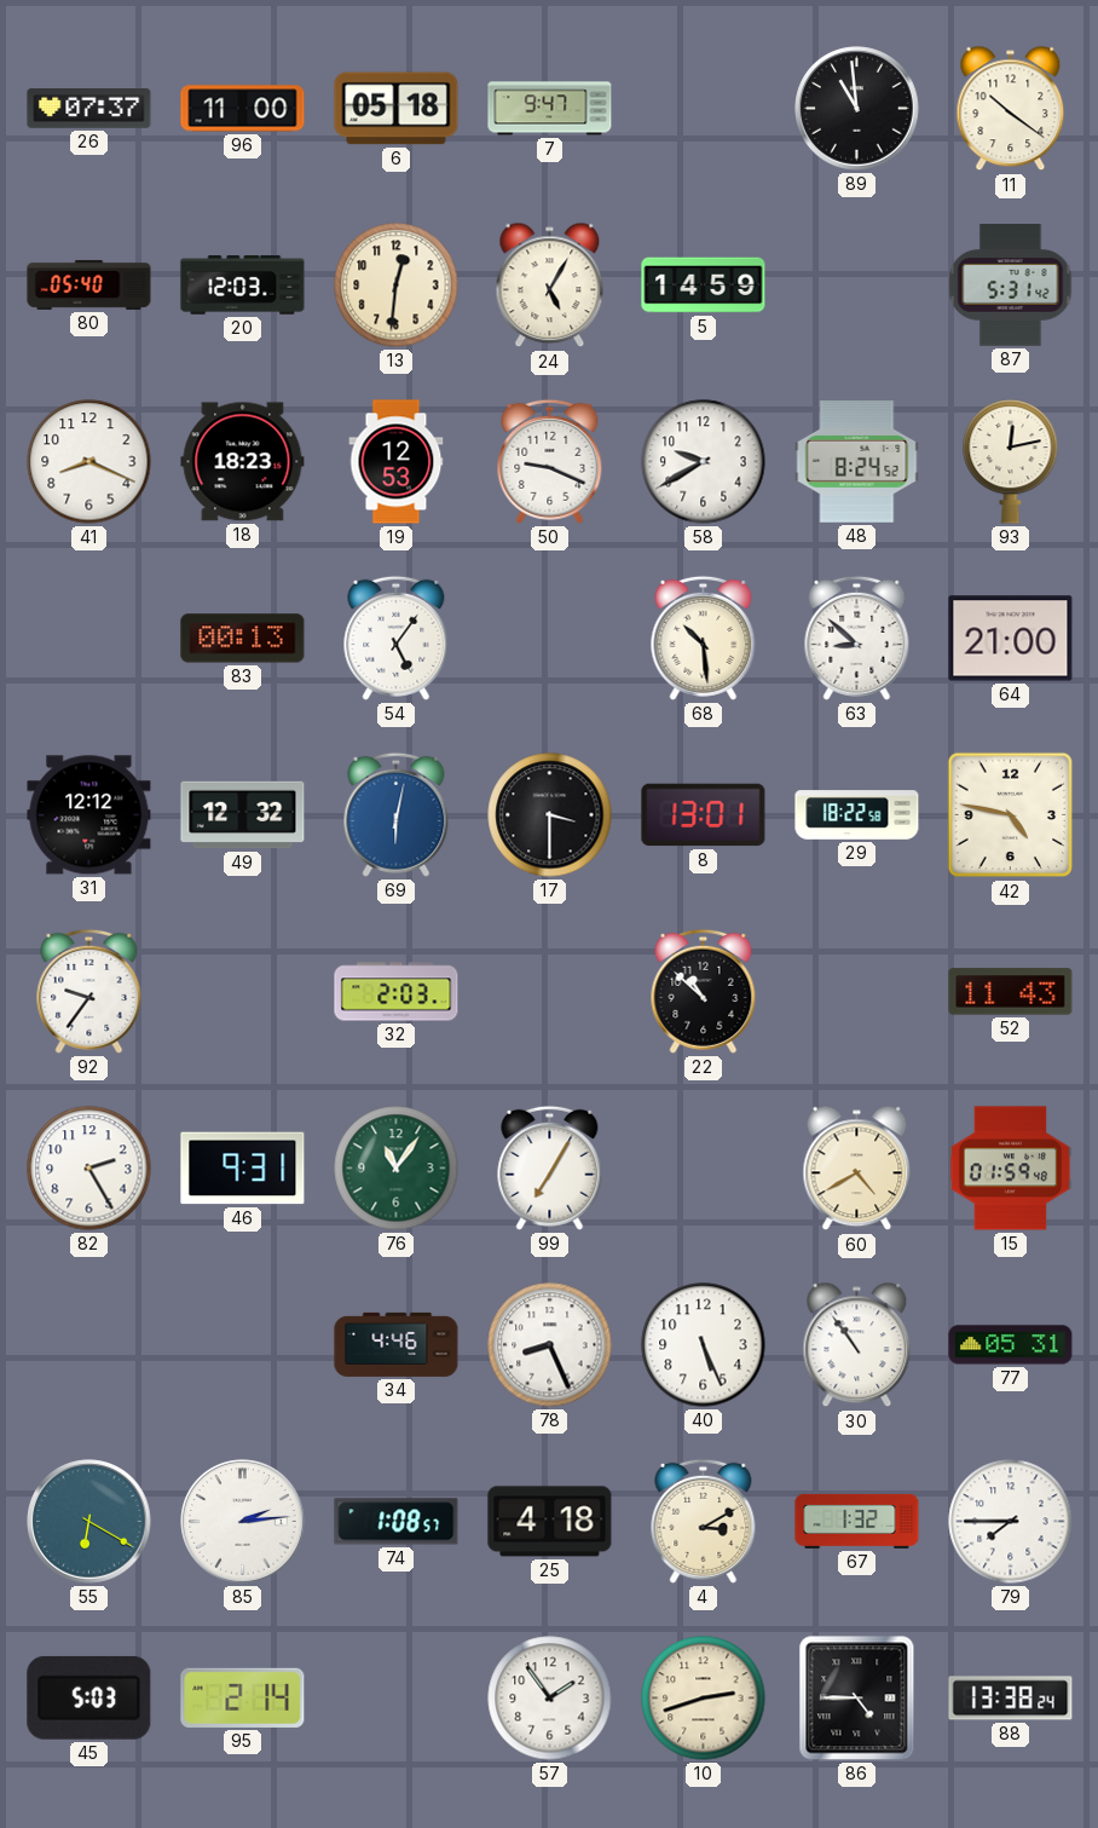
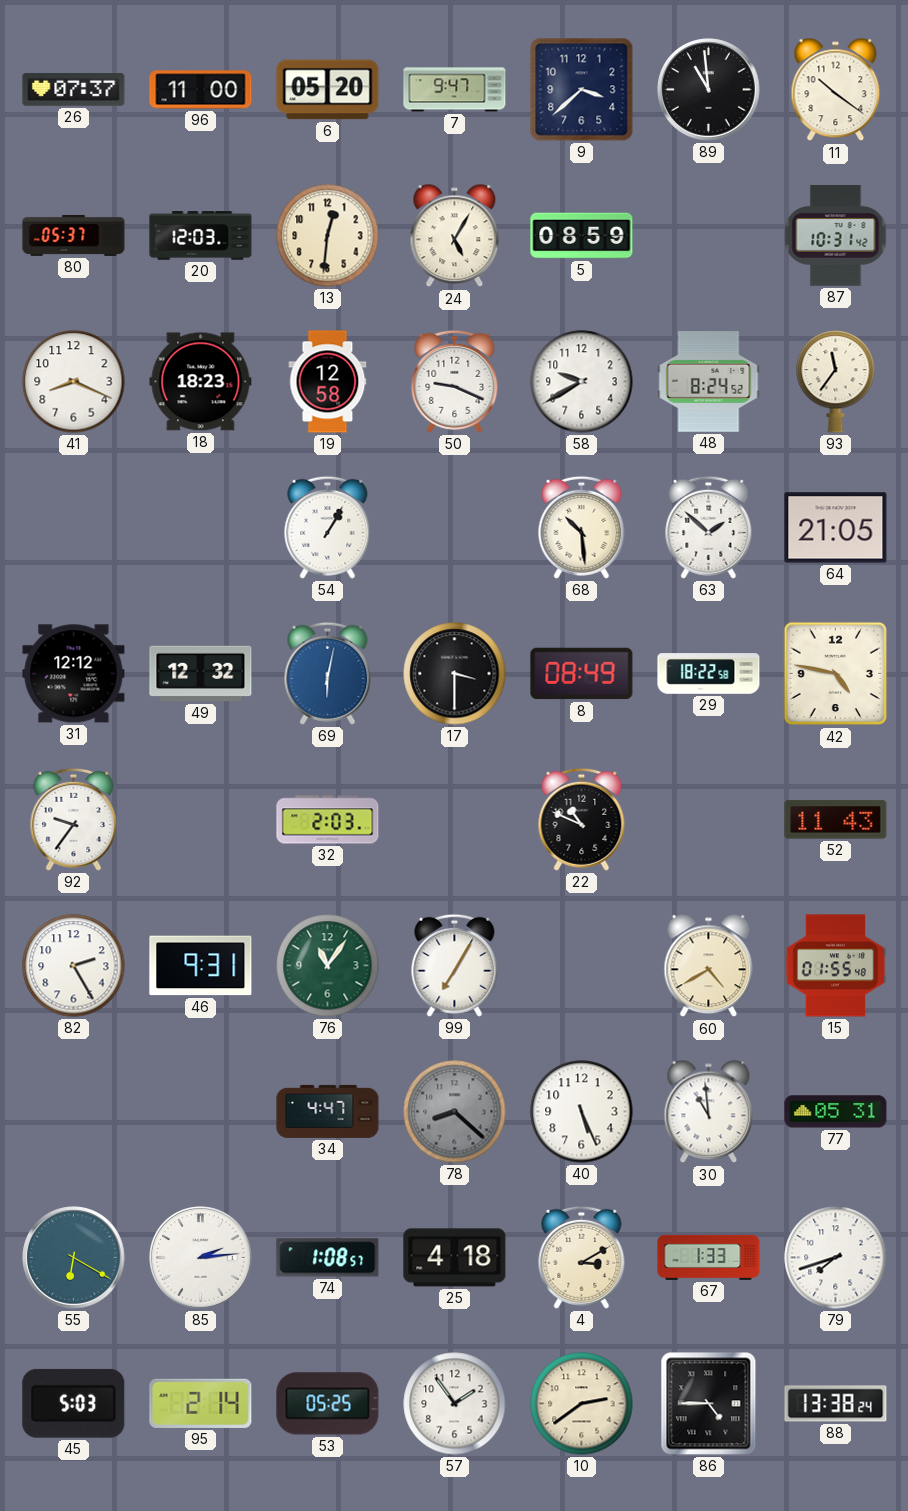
6: 05:18 -> 05:20 (328, 90)
9: none -> 3:38 (582, 90)
80: 05:40 -> 05:37 (74, 235)
5: 14:59 -> 08:59 (582, 236)
87: 5:31 -> 10:31 (836, 236)
19: 12:53 -> 12:58 (328, 382)
93: 12:13 -> 11:36 (836, 382)
83: 00:13 -> none (243, 639)
54: 5:06 -> 1:05 (328, 527)
63: 8:52 -> 1:52 (709, 527)
64: 21:00 -> 21:05 (836, 528)
8: 13:01 -> 08:49 (582, 674)
22: 10:52 -> 10:49 (582, 819)
15: 01:59 -> 01:55 (836, 966)
34: 4:46 -> 4:47 (328, 1111)
78: 8:26 -> 8:22 (455, 1112)
78 dial: white -> grey (455, 1112)
30: 10:54 -> 10:59 (709, 1112)
67: 1:32 -> 1:33 (709, 1257)
79: 7:45 -> 7:42 (836, 1258)
53: none -> 05:25 (328, 1404)
10: 2:42 -> 2:39 (582, 1404)
